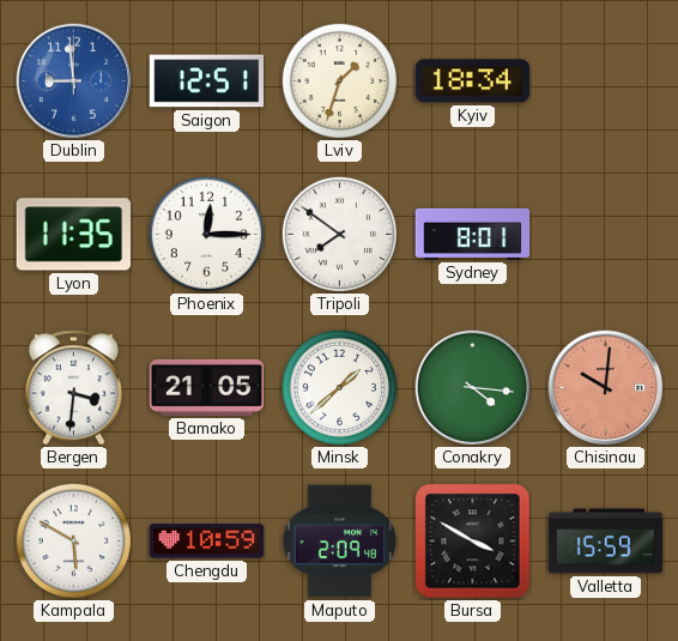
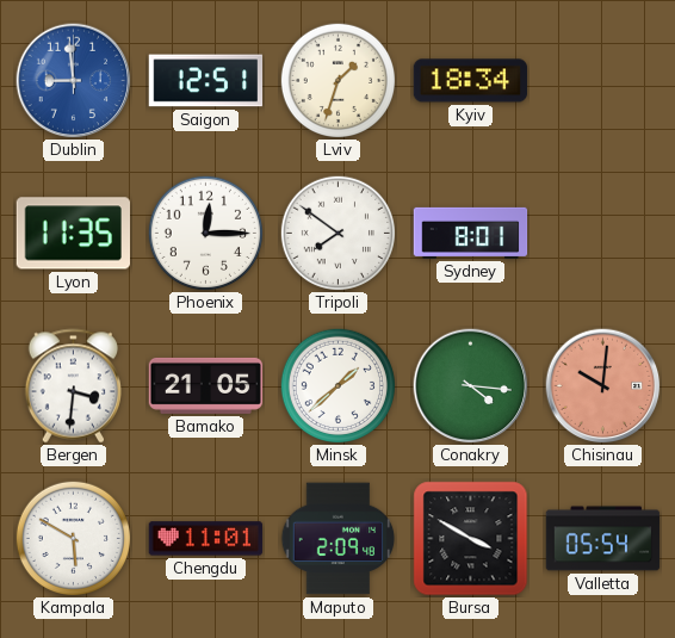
Chengdu: 10:59 -> 11:01 (206, 539)
Valletta: 15:59 -> 05:54 (603, 539)
